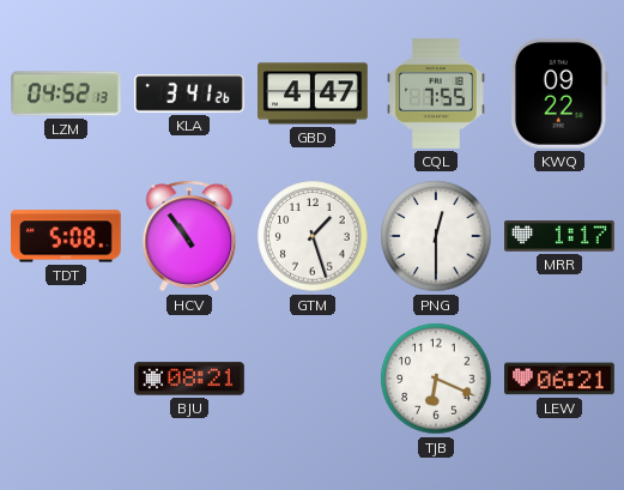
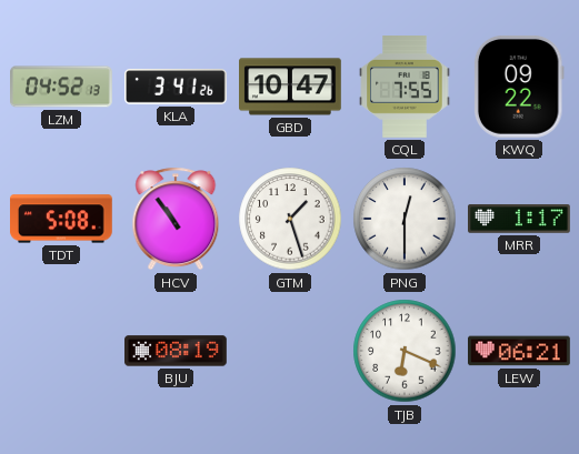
GBD: 4:47 -> 10:47 (291, 87)
BJU: 08:21 -> 08:19 (177, 351)
